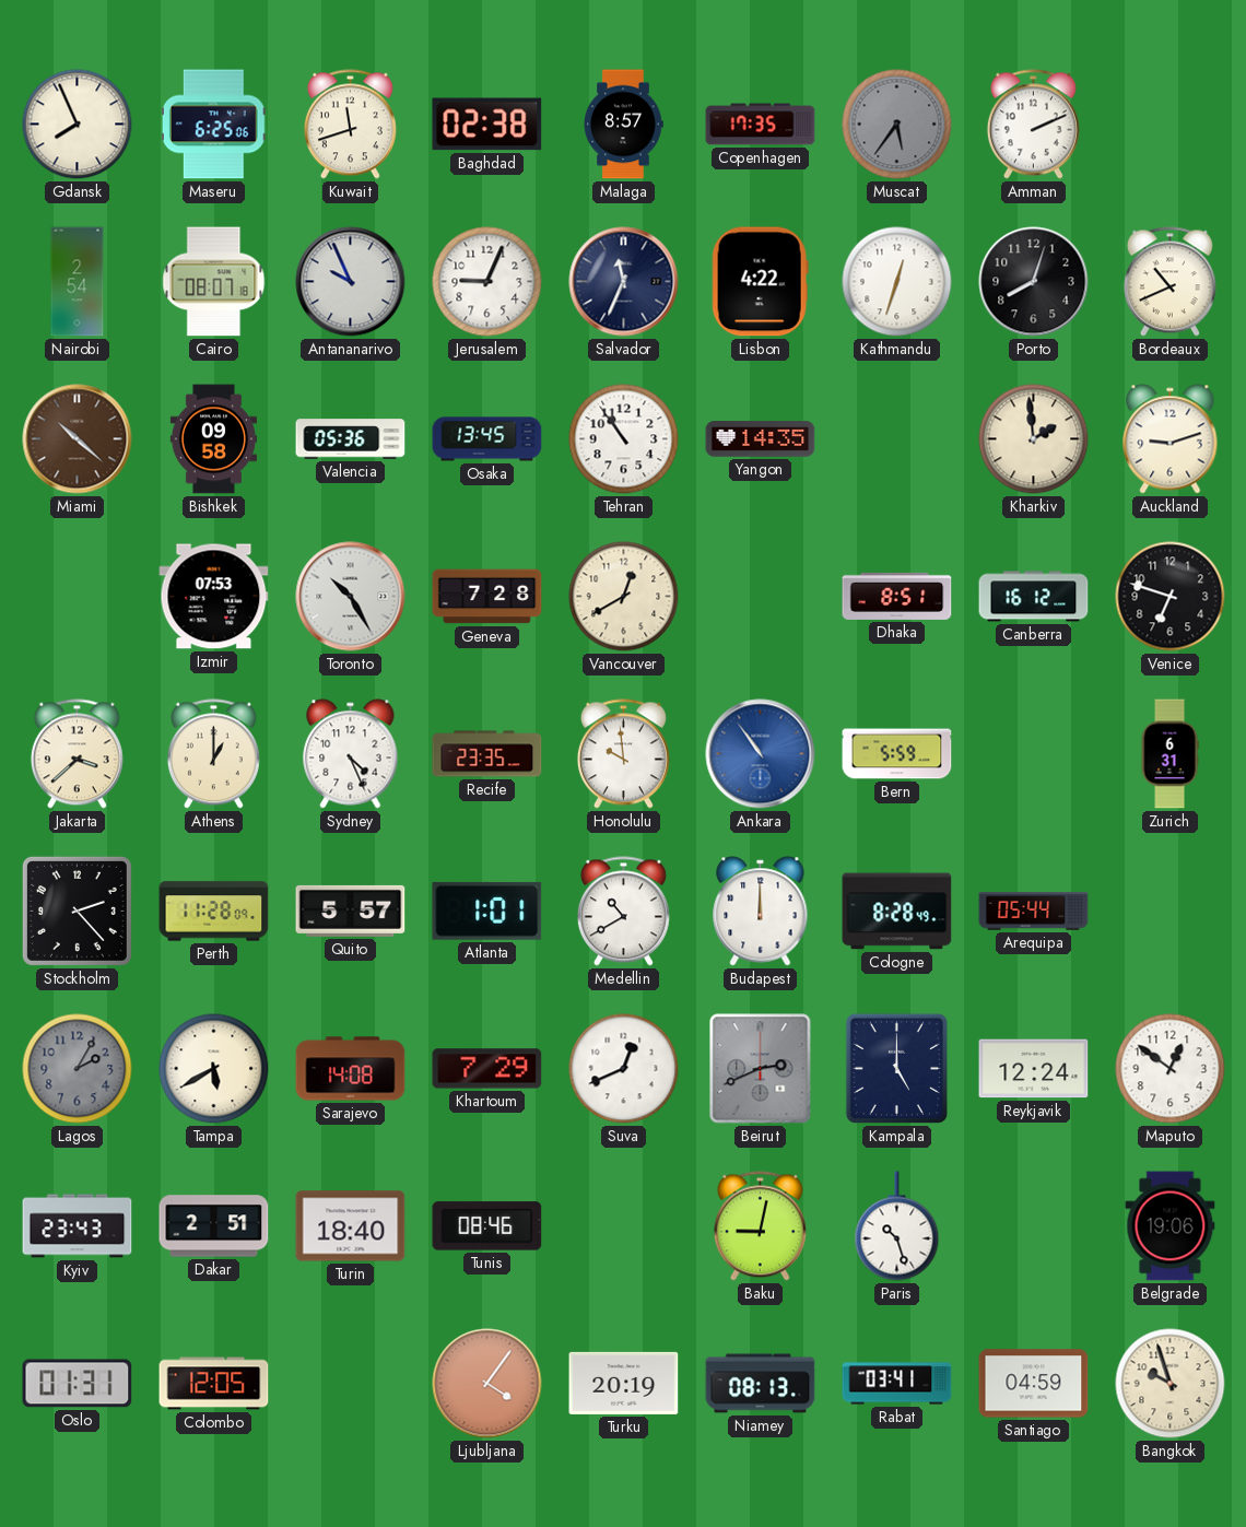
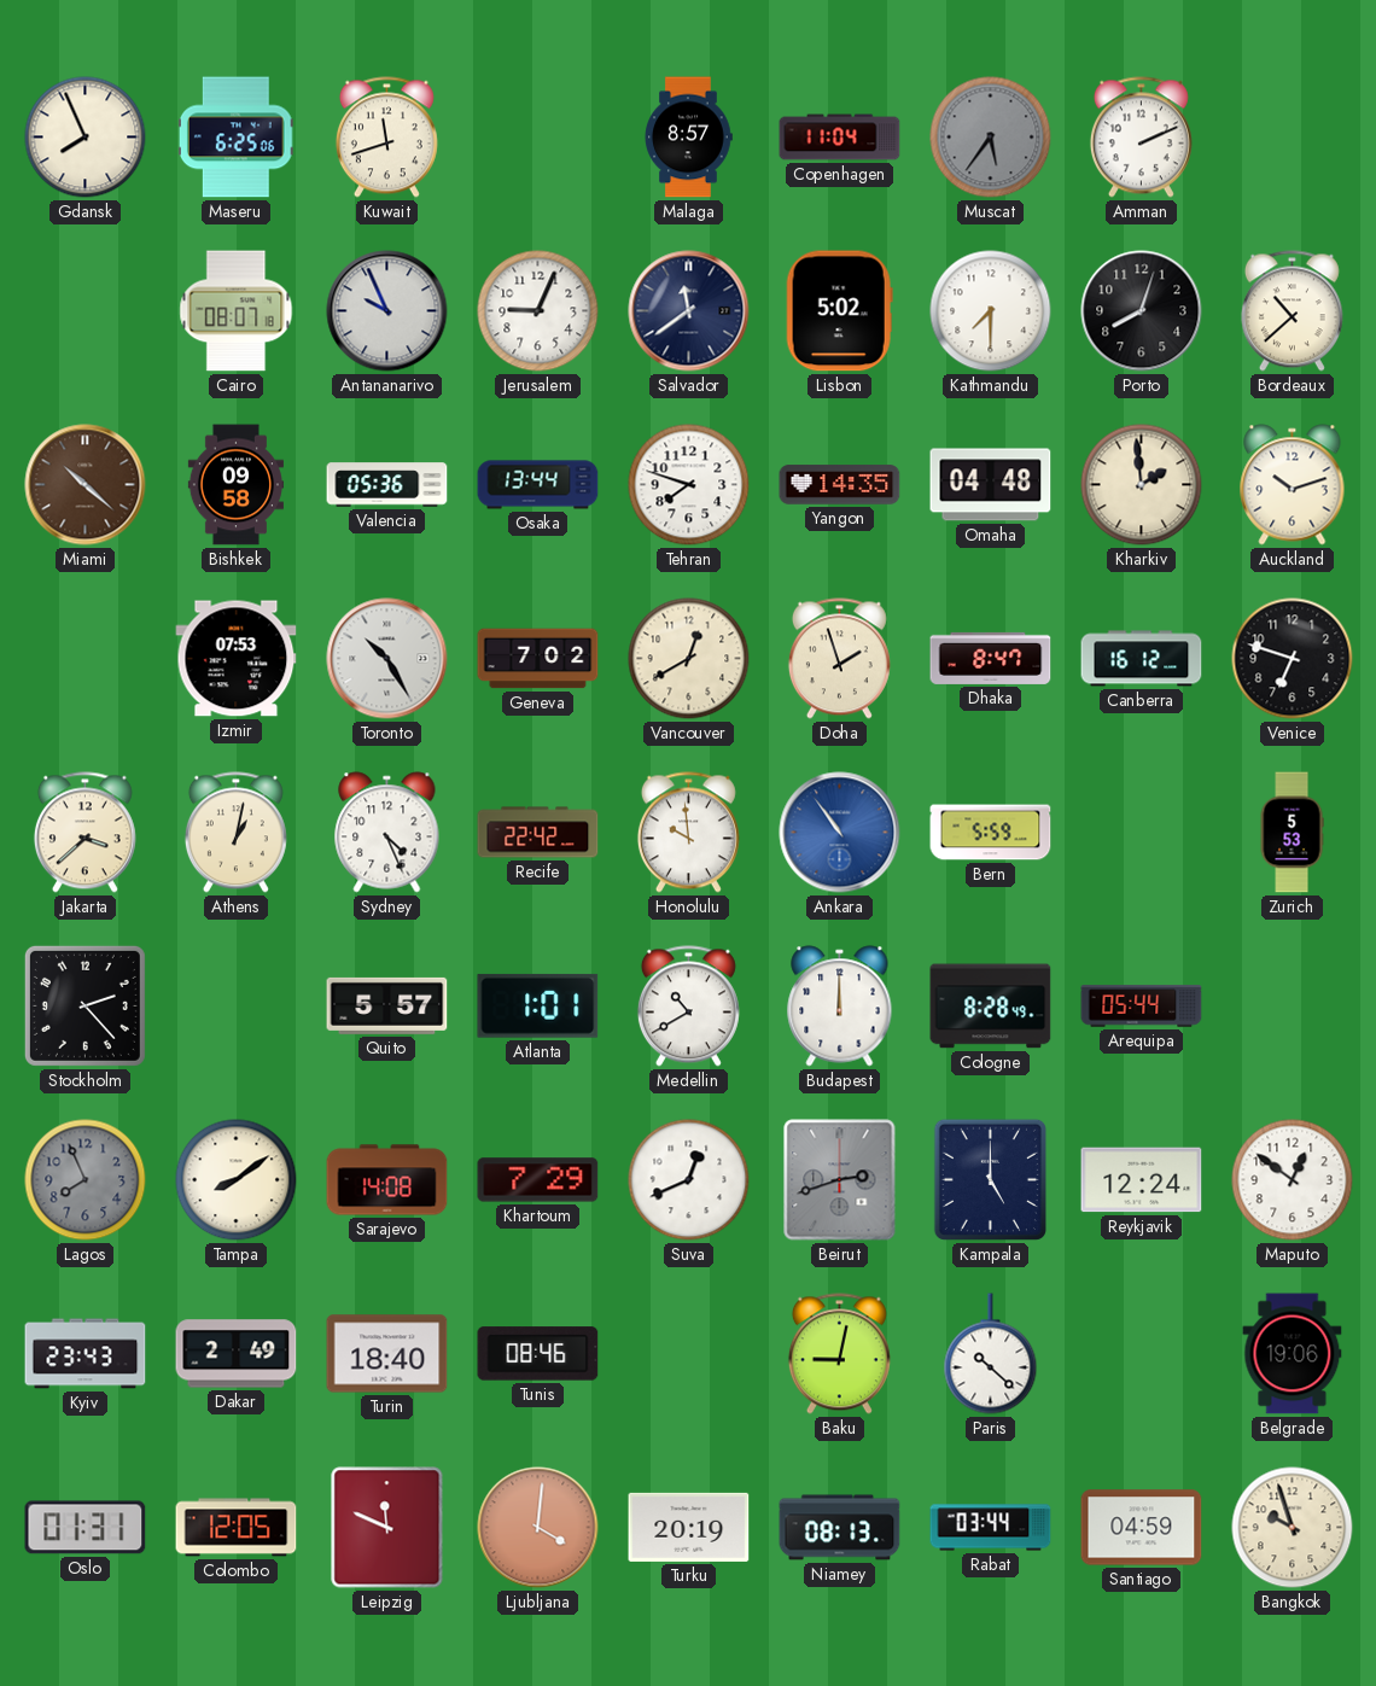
Baghdad: 02:38 -> none (487, 125)
Copenhagen: 17:35 -> 11:04 (840, 138)
Nairobi: 2:54 -> none (78, 282)
Salvador: 11:34 -> 11:39 (689, 311)
Lisbon: 4:22 -> 5:02 (839, 311)
Kathmandu: 12:33 -> 7:30 (991, 311)
Bordeaux: 10:41 -> 10:38 (1292, 311)
Osaka: 13:45 -> 13:44 (538, 485)
Tehran: 10:54 -> 7:48 (689, 485)
Omaha: none -> 04:48 (991, 485)
Auckland: 9:12 -> 10:12 (1293, 485)
Geneva: 7:28 -> 7:02 (538, 659)
Doha: none -> 1:57 (839, 659)
Dhaka: 8:51 -> 8:47 (991, 658)
Athens: 1:00 -> 1:02 (235, 833)
Recife: 23:35 -> 22:42 (538, 833)
Zurich: 6:31 -> 5:53 (1292, 833)
Perth: 11:28 -> none (214, 912)
Lagos: 2:05 -> 7:56 (86, 1180)
Tampa: 5:40 -> 8:09 (237, 1180)
Beirut: 2:41 -> 2:42 (840, 1180)
Dakar: 2:51 -> 2:49 (237, 1354)
Paris: 10:27 -> 10:22 (991, 1354)
Leipzig: none -> 11:49 (387, 1528)
Ljubljana: 4:06 -> 4:01 (538, 1528)
Rabat: 03:41 -> 03:44 (991, 1528)
